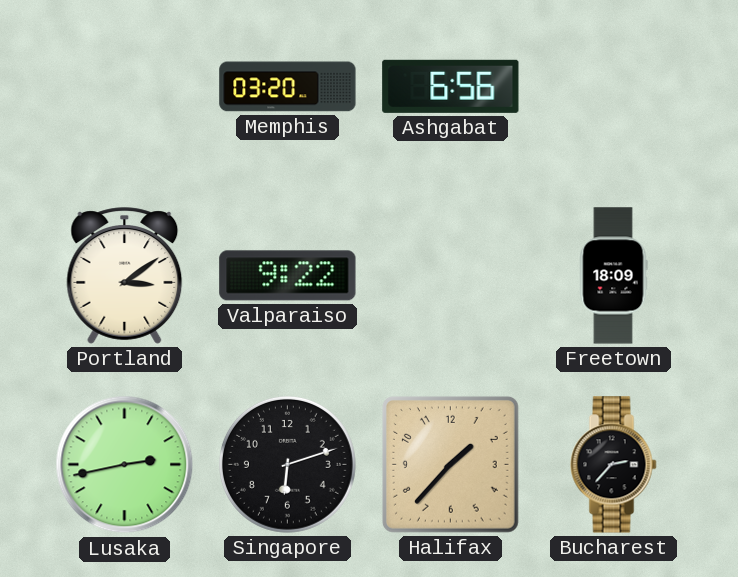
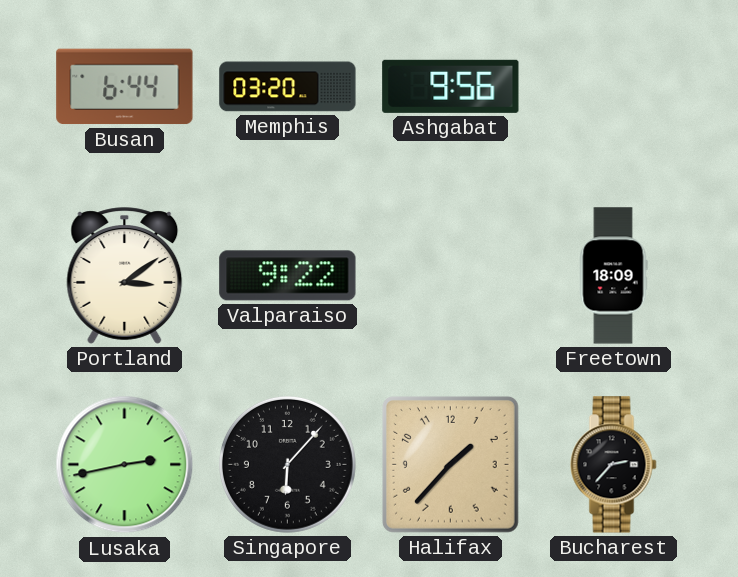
Busan: none -> 6:44 (125, 87)
Ashgabat: 6:56 -> 9:56 (451, 86)
Singapore: 6:12 -> 6:07 (287, 464)
